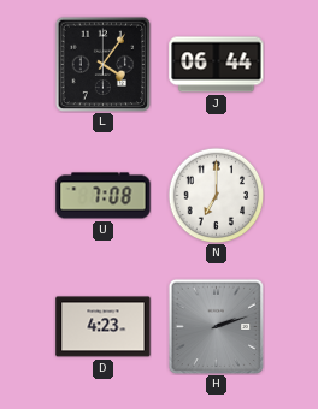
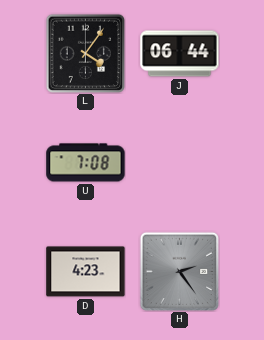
N: 7:00 -> none (216, 195)
H: 2:12 -> 2:24 (179, 271)
